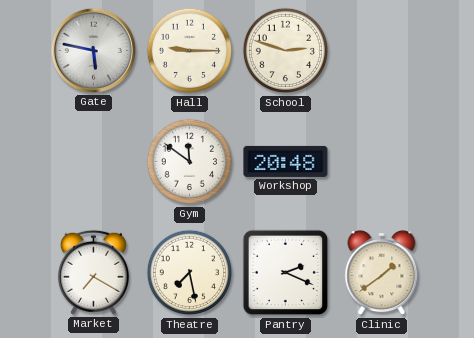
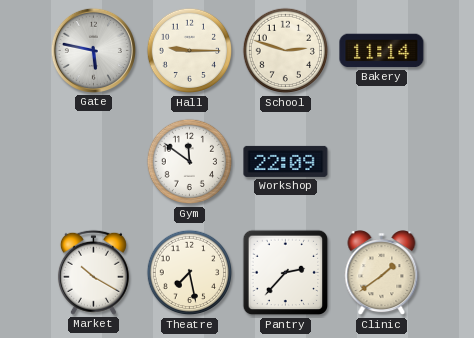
Bakery: none -> 11:14 (382, 51)
Workshop: 20:48 -> 22:09 (286, 161)
Market: 7:20 -> 10:20 (93, 272)
Pantry: 2:19 -> 2:37 (286, 273)
